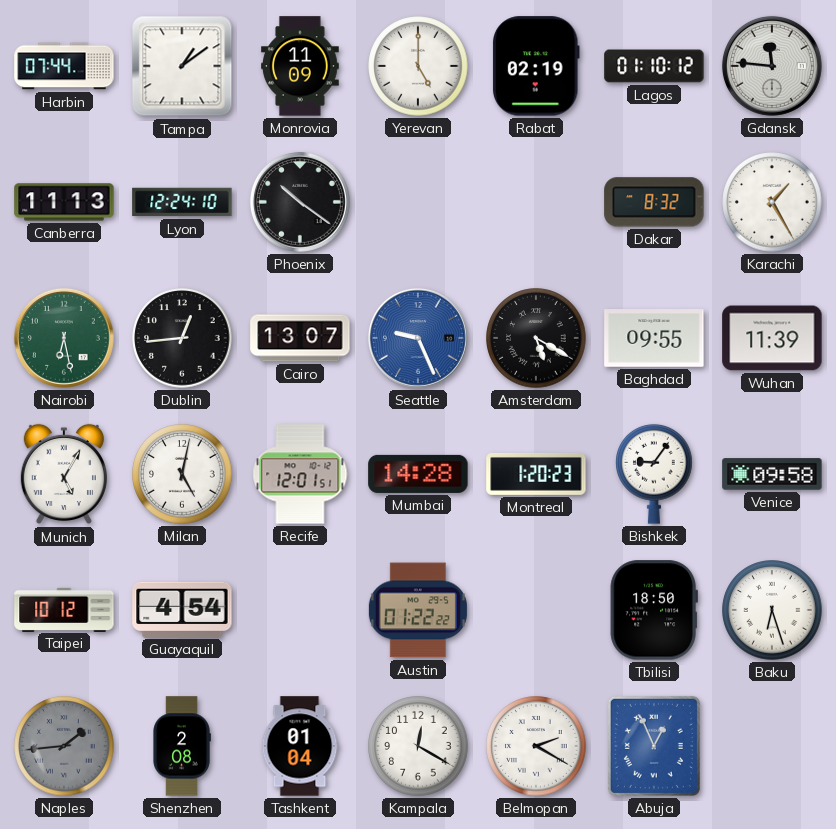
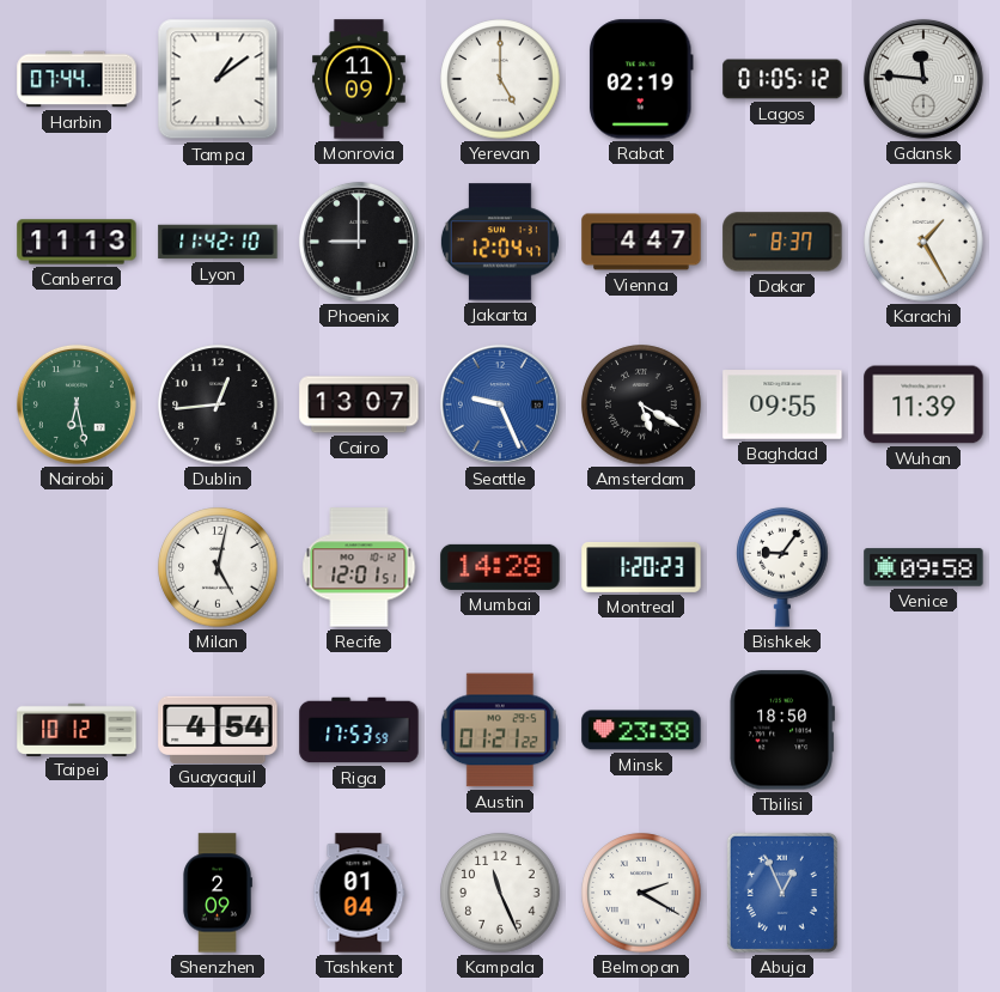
Lagos: 01:10 -> 01:05 (782, 79)
Lyon: 12:24 -> 11:42 (218, 242)
Phoenix: 10:21 -> 9:00 (359, 242)
Jakarta: none -> 12:04 (500, 242)
Vienna: none -> 4:47 (641, 242)
Dakar: 8:32 -> 8:37 (782, 242)
Munich: 5:05 -> none (64, 474)
Riga: none -> 17:53 (359, 730)
Austin: 01:22 -> 01:21 (500, 730)
Minsk: none -> 23:38 (641, 730)
Baku: 6:27 -> none (772, 610)
Naples: 1:44 -> none (64, 746)
Shenzhen: 2:08 -> 2:09 (218, 893)
Kampala: 12:20 -> 11:26 (500, 893)
